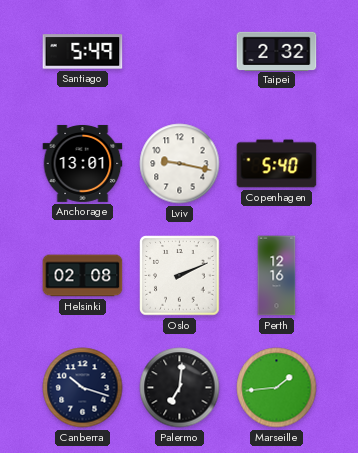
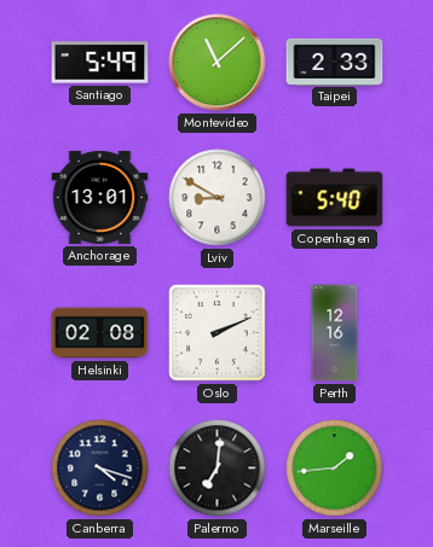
Montevideo: none -> 11:08 (218, 63)
Taipei: 2:32 -> 2:33 (335, 62)
Lviv: 9:17 -> 8:50 (218, 198)
Canberra: 10:18 -> 4:18 (100, 469)
